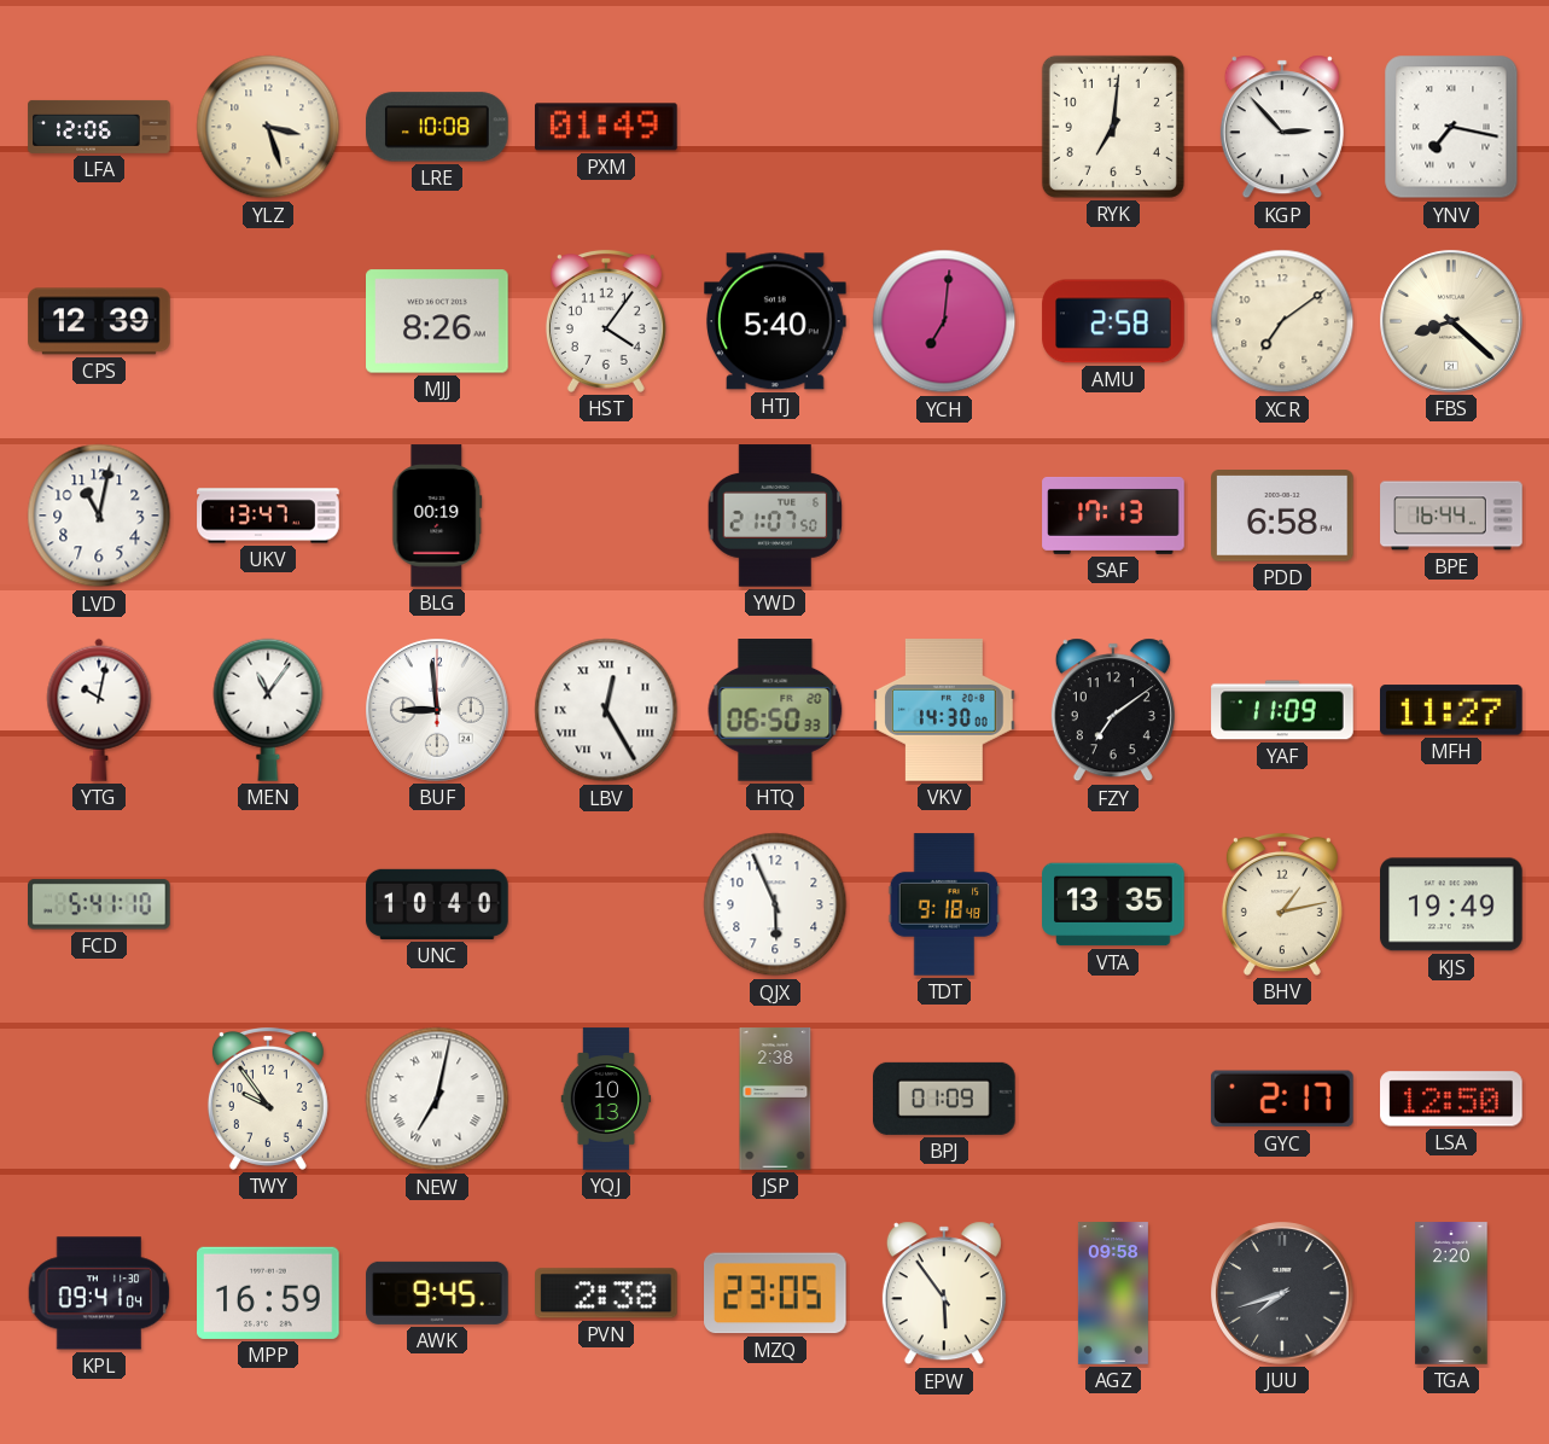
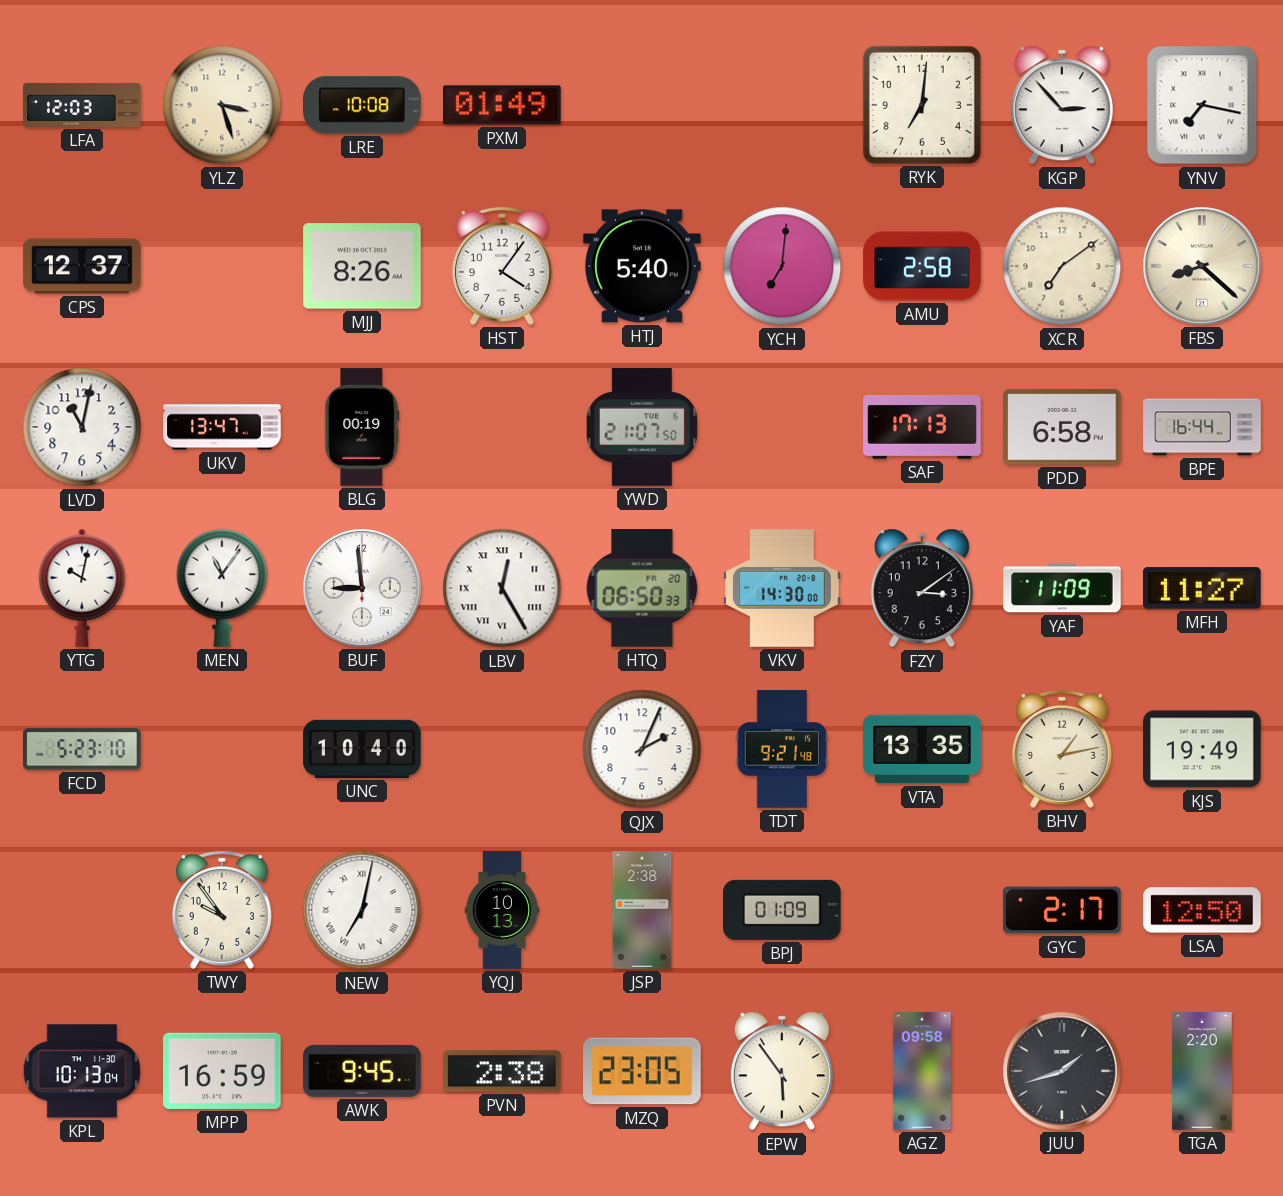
LFA: 12:06 -> 12:03 (82, 105)
CPS: 12:39 -> 12:37 (82, 266)
FZY: 7:09 -> 3:09 (922, 588)
FCD: 5:41 -> 5:23 (83, 749)
QJX: 5:56 -> 2:04 (642, 749)
TDT: 9:18 -> 9:21 (782, 749)
KPL: 09:41 -> 10:13 (82, 1071)
JUU: 7:42 -> 1:42 (1062, 1071)
